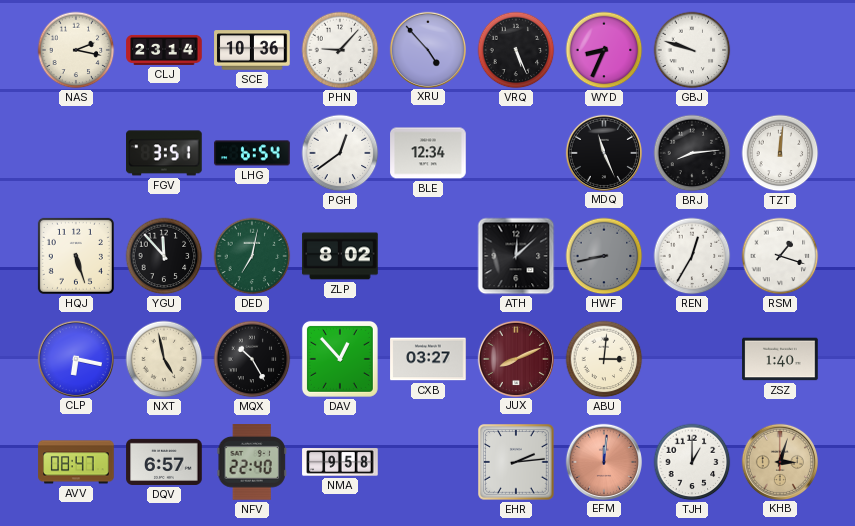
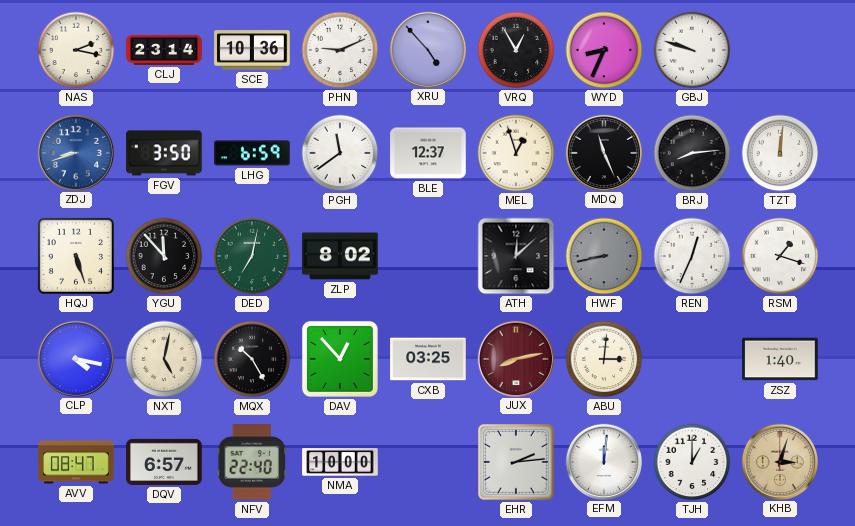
PHN: 9:07 -> 9:11 (340, 50)
VRQ: 5:26 -> 12:55 (516, 50)
ZDJ: none -> 8:42 (75, 152)
FGV: 3:51 -> 3:50 (164, 153)
LHG: 6:54 -> 6:59 (252, 153)
PGH: 12:39 -> 11:39 (340, 153)
BLE: 12:34 -> 12:37 (428, 153)
MEL: none -> 12:57 (516, 153)
REN: 12:35 -> 12:34 (692, 256)
CLP: 6:17 -> 4:17 (75, 358)
NXT: 4:58 -> 5:02 (164, 359)
CXB: 03:27 -> 03:25 (428, 359)
JUX: 8:11 -> 8:13 (515, 358)
NMA: 9:58 -> 10:00 (340, 462)
EFM dial: salmon -> white (603, 461)
